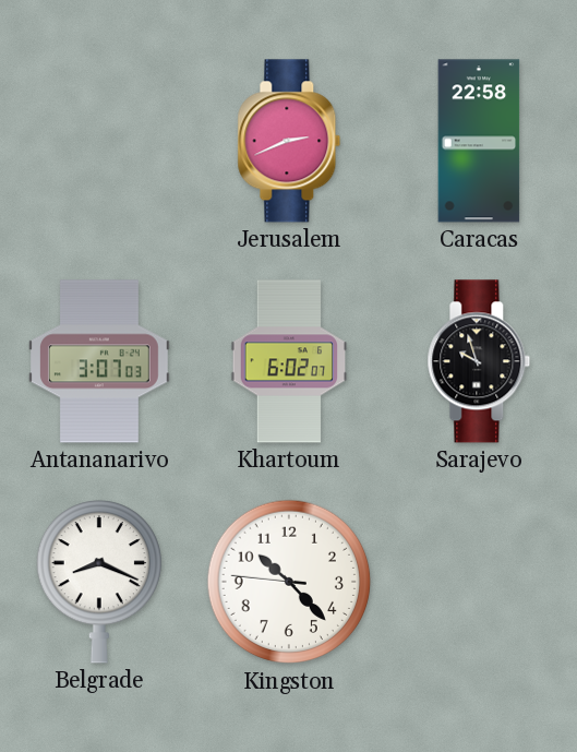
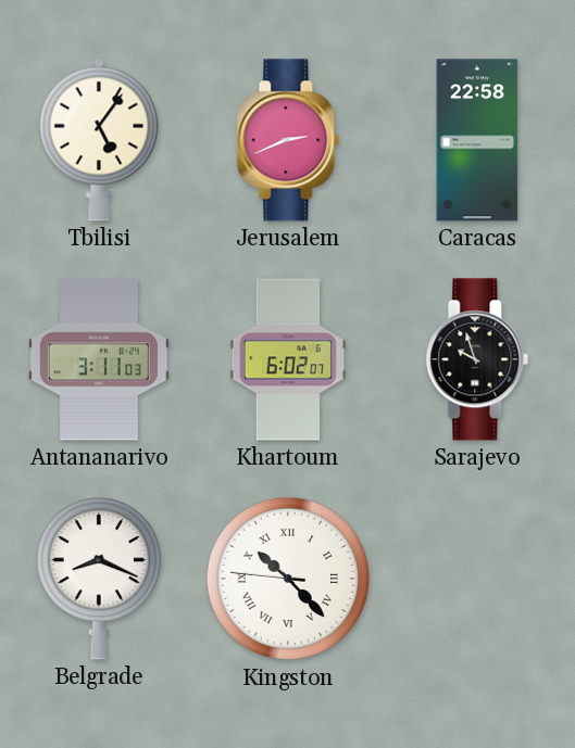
Tbilisi: none -> 5:06 (99, 140)
Antananarivo: 3:07 -> 3:11 (99, 359)
Kingston numerals: Arabic -> Roman (288, 579)
